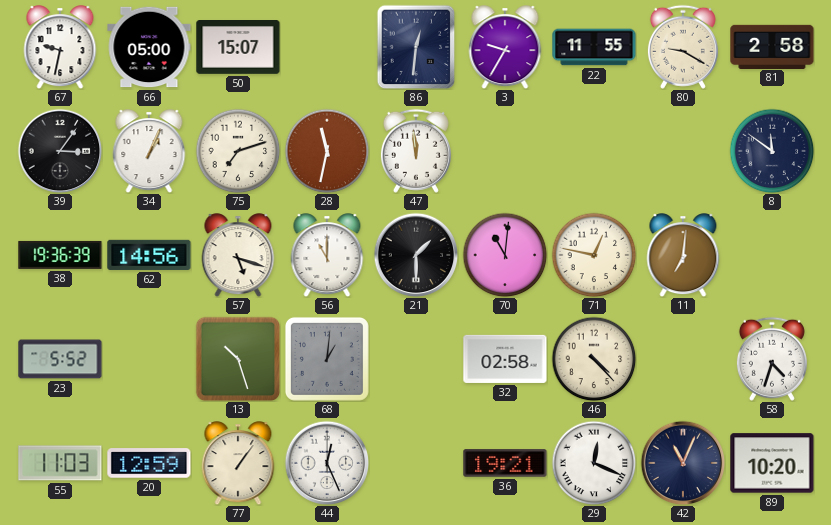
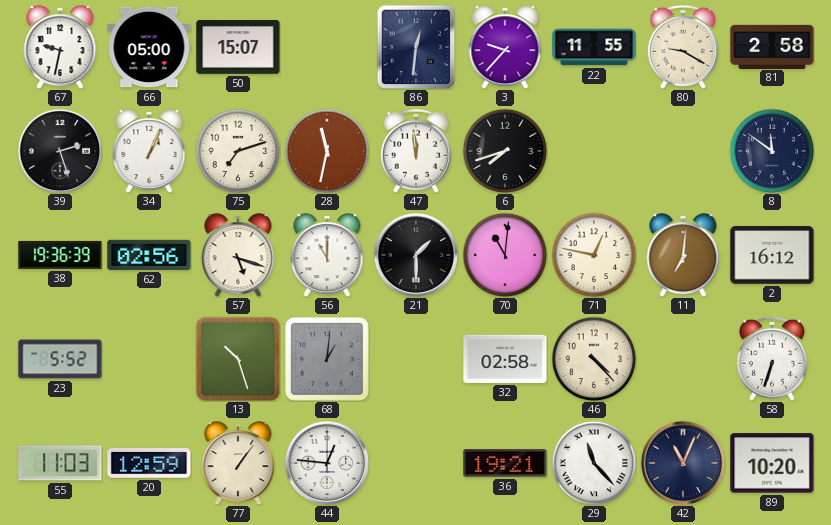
3: 9:35 -> 9:37 (505, 47)
39: 3:06 -> 2:27 (60, 151)
6: none -> 7:42 (505, 151)
62: 14:56 -> 02:56 (149, 255)
2: none -> 16:12 (772, 255)
58: 4:33 -> 6:33 (772, 359)
44: 12:26 -> 12:46 (327, 463)
29: 12:19 -> 11:23 (594, 463)
